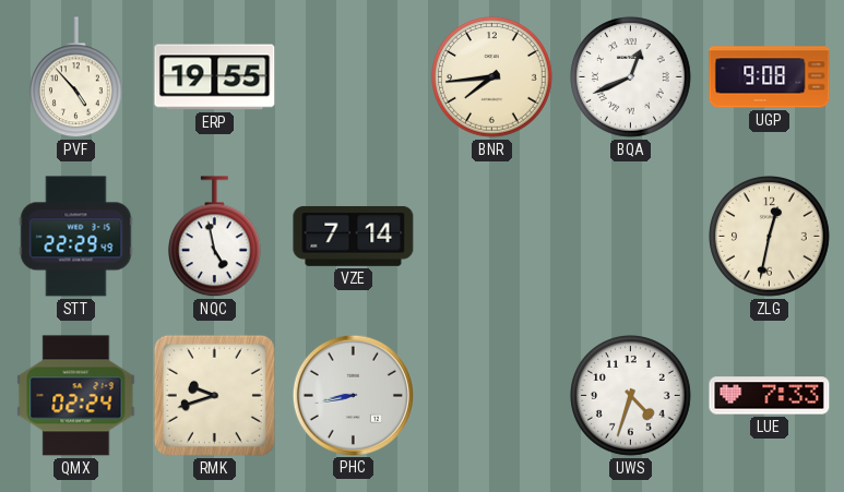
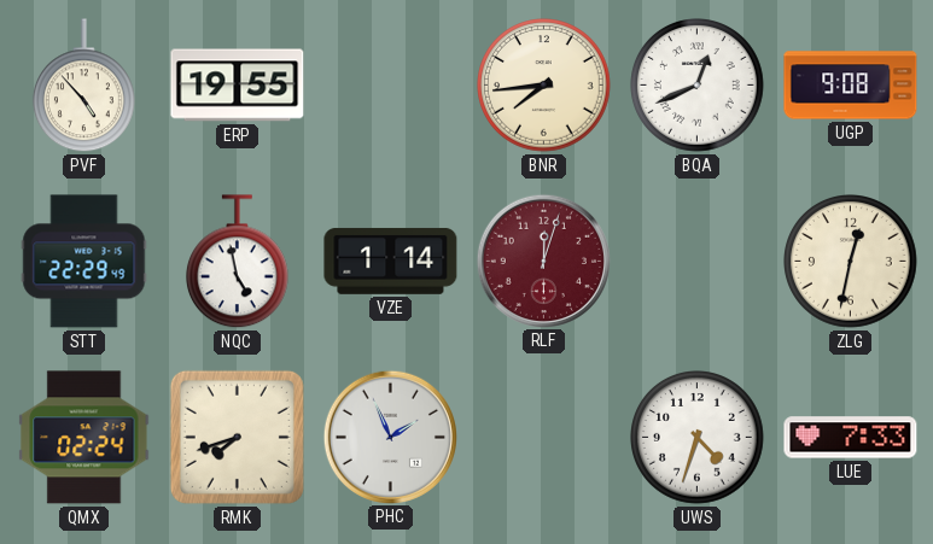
VZE: 7:14 -> 1:14 (391, 261)
RLF: none -> 12:03 (543, 261)
RMK: 9:42 -> 7:42 (237, 437)
PHC: 8:43 -> 1:56 (390, 437)
